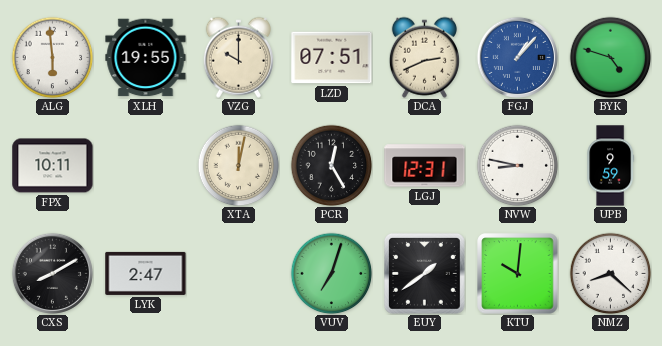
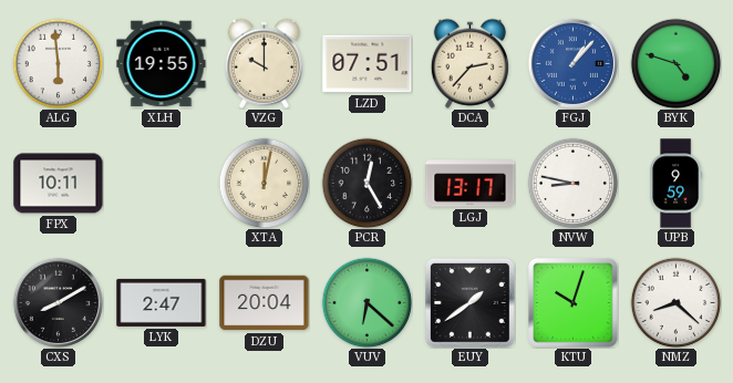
DCA: 2:41 -> 2:37 (469, 63)
LGJ: 12:31 -> 13:17 (471, 184)
DZU: none -> 20:04 (265, 303)
VUV: 7:03 -> 6:22 (366, 302)
KTU: 10:01 -> 10:03 (574, 303)
